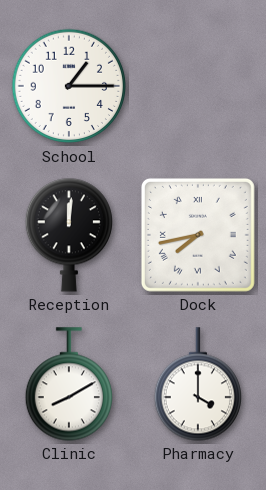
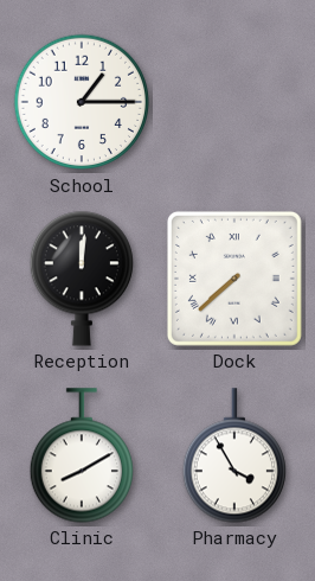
Dock: 7:43 -> 7:38 (234, 279)
Pharmacy: 4:00 -> 3:55 (233, 455)
